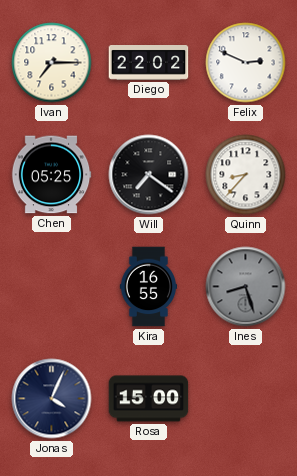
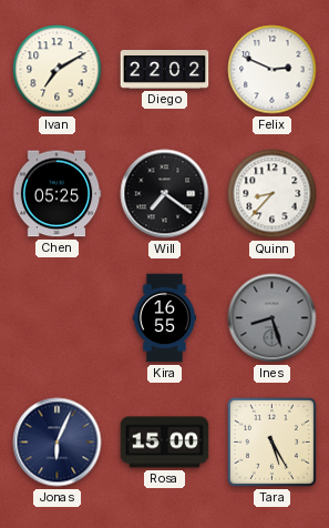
Ivan: 7:15 -> 7:10 (58, 70)
Jonas: 4:04 -> 6:04 (58, 443)
Tara: none -> 5:25 (271, 441)
